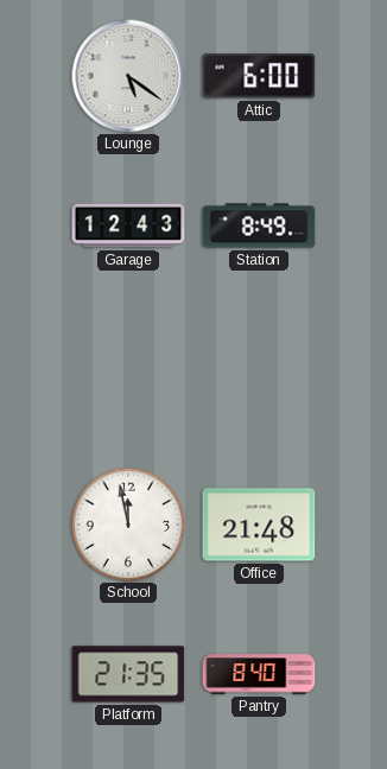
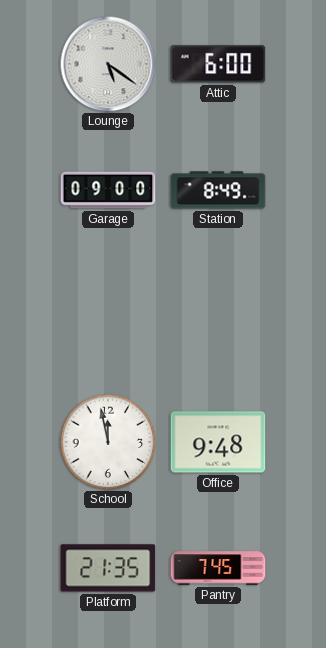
Garage: 12:43 -> 09:00 (108, 190)
Office: 21:48 -> 9:48 (218, 442)
Pantry: 8:40 -> 7:45 (218, 568)
